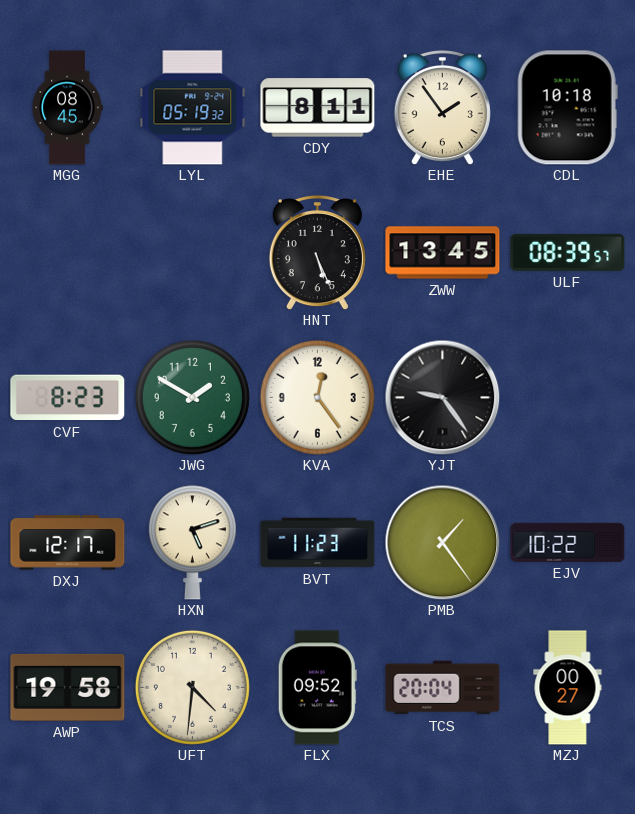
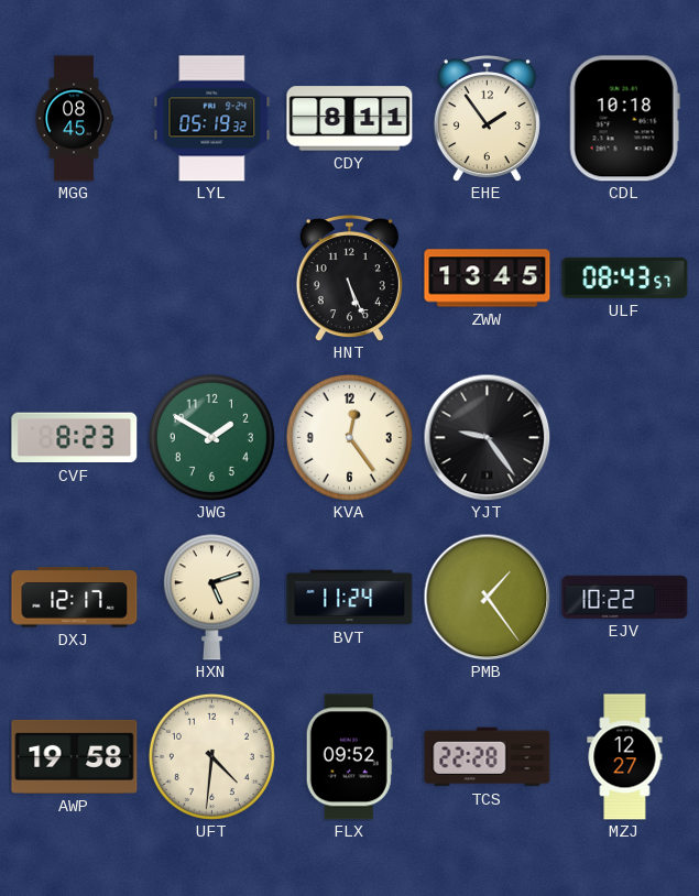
ULF: 08:39 -> 08:43 (625, 277)
BVT: 11:23 -> 11:24 (350, 598)
TCS: 20:04 -> 22:28 (488, 757)
MZJ: 00:27 -> 12:27 (625, 757)
